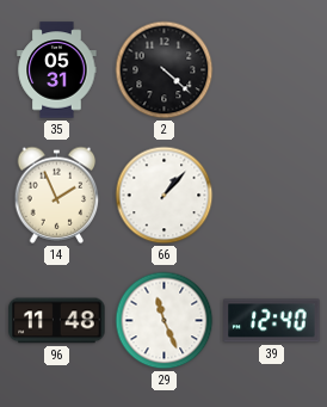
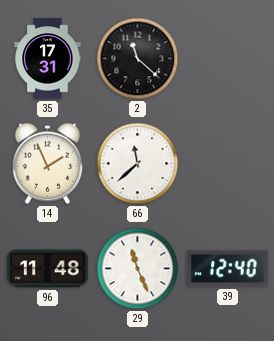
35: 05:31 -> 17:31 (48, 59)
2: 4:22 -> 11:22 (138, 59)
66: 1:07 -> 11:38 (138, 164)
